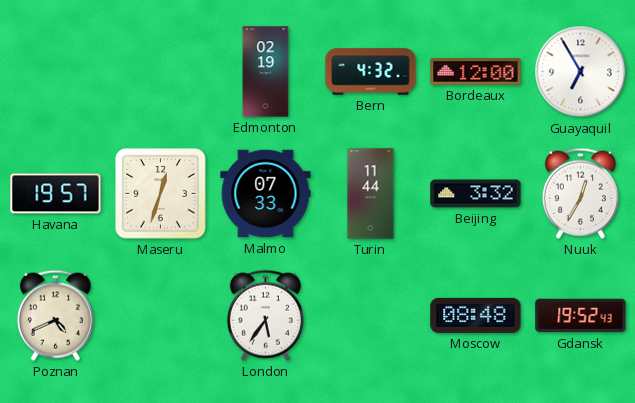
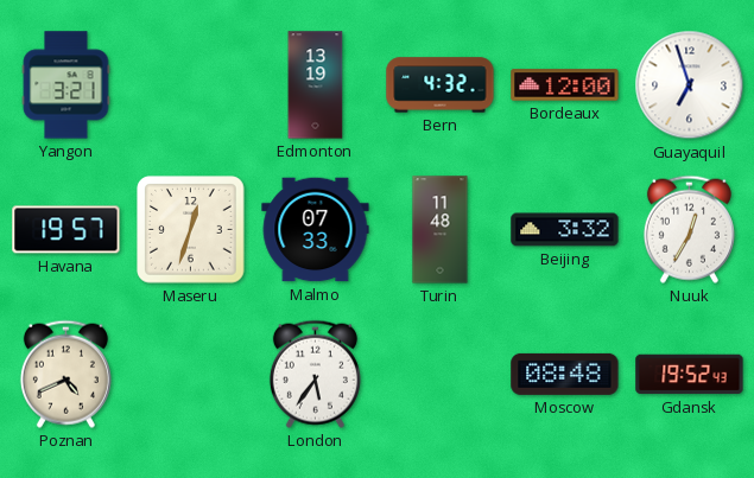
Yangon: none -> 3:21 (66, 85)
Edmonton: 02:19 -> 13:19 (316, 85)
Guayaquil: 6:55 -> 6:57 (690, 85)
Turin: 11:44 -> 11:48 (441, 230)
